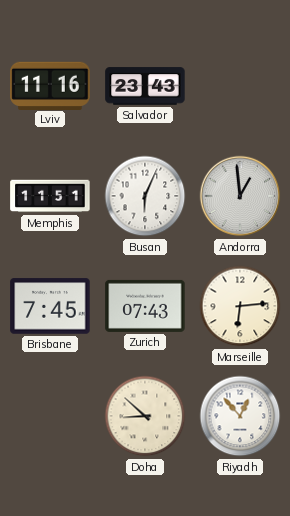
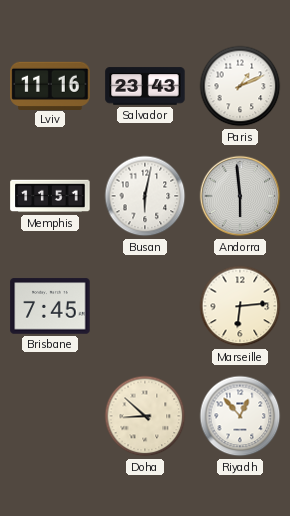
Paris: none -> 1:11 (240, 86)
Busan: 6:04 -> 6:02 (145, 196)
Andorra: 12:59 -> 5:59 (240, 196)
Zurich: 07:43 -> none (145, 306)
